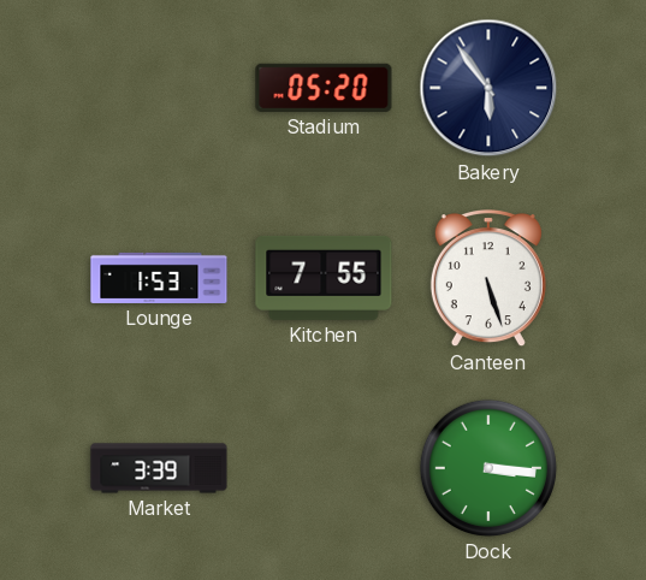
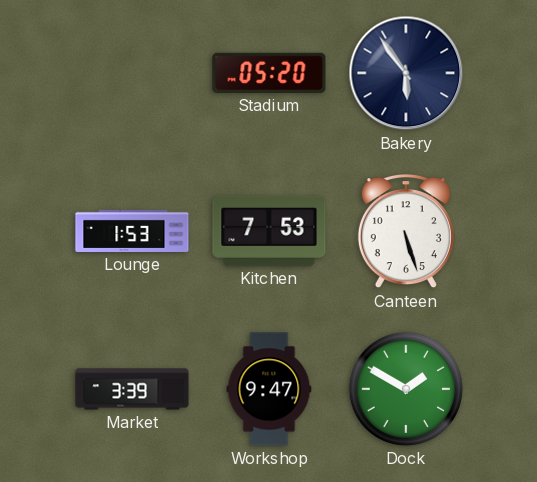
Kitchen: 7:55 -> 7:53 (269, 231)
Workshop: none -> 9:47 (269, 389)
Dock: 3:16 -> 1:50 (406, 389)
